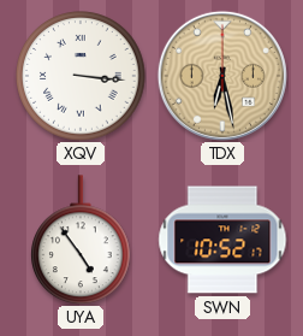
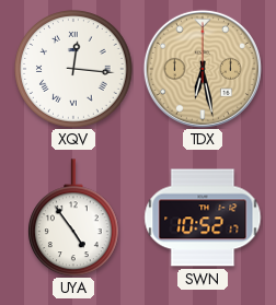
XQV: 3:16 -> 12:16 (73, 69)
